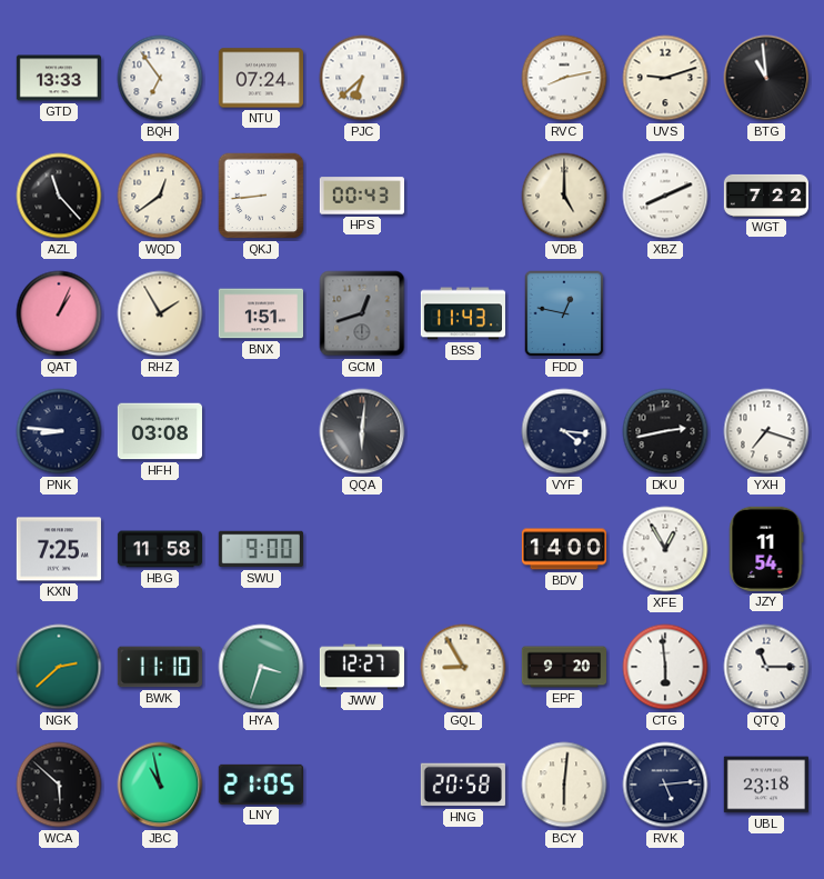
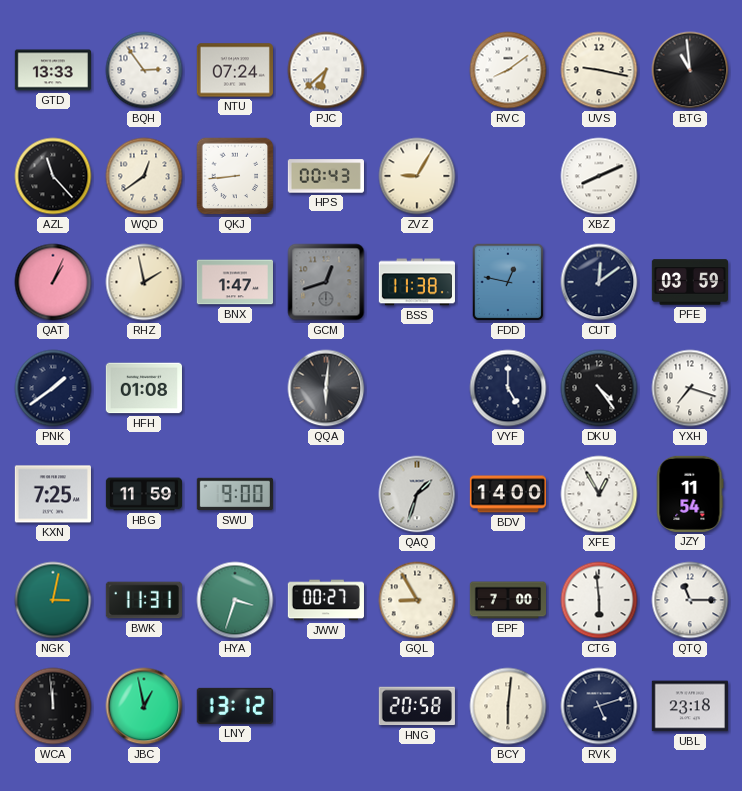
BQH: 6:54 -> 2:54 (144, 70)
RVC: 8:13 -> 8:09 (508, 70)
UVS: 9:12 -> 9:17 (599, 70)
ZVZ: none -> 9:05 (417, 176)
VDB: 5:00 -> none (564, 196)
WGT: 7:22 -> none (765, 196)
RHZ: 1:55 -> 1:58 (144, 282)
BNX: 1:51 -> 1:47 (234, 282)
BSS: 11:43 -> 11:38 (417, 282)
CUT: none -> 12:09 (599, 282)
PFE: none -> 03:59 (689, 282)
PNK: 8:46 -> 1:39 (53, 388)
HFH: 03:08 -> 01:08 (144, 388)
VYF: 4:16 -> 5:00 (508, 388)
DKU: 2:43 -> 4:24 (599, 388)
HBG: 11:58 -> 11:59 (143, 494)
QAQ: none -> 1:33 (417, 494)
NGK: 2:38 -> 3:02 (53, 600)
BWK: 11:10 -> 11:31 (144, 600)
JWW: 12:27 -> 00:27 (326, 600)
EPF: 9:20 -> 7:00 (507, 600)
WCA: 5:52 -> 11:59 (53, 706)
JBC: 10:58 -> 12:58 (144, 706)
LNY: 21:05 -> 13:12 (235, 706)
RVK: 5:14 -> 5:12 (599, 706)
